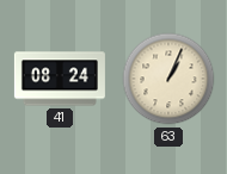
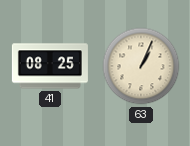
41: 08:24 -> 08:25 (50, 66)
